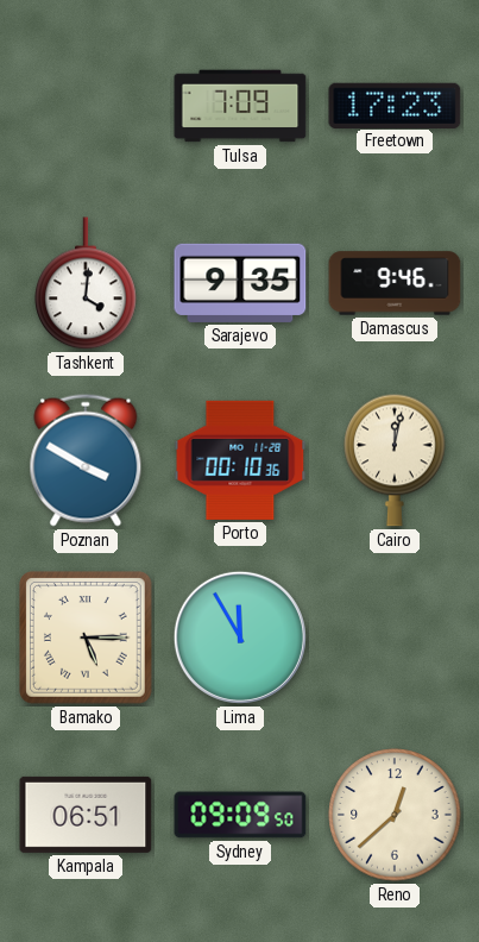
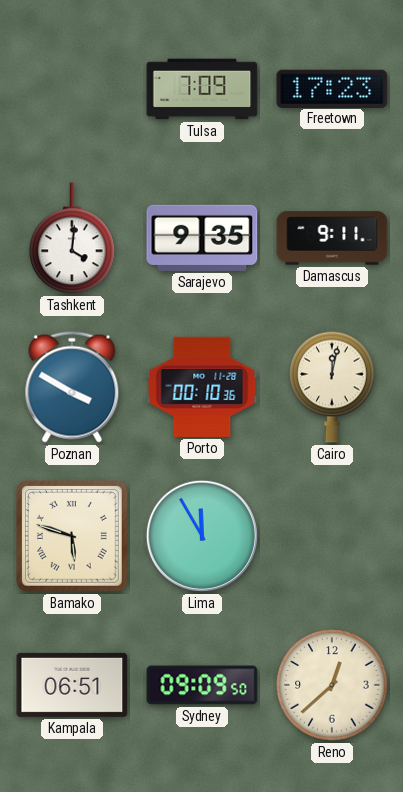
Damascus: 9:46 -> 9:11 (332, 238)
Bamako: 5:15 -> 5:48 (73, 537)
